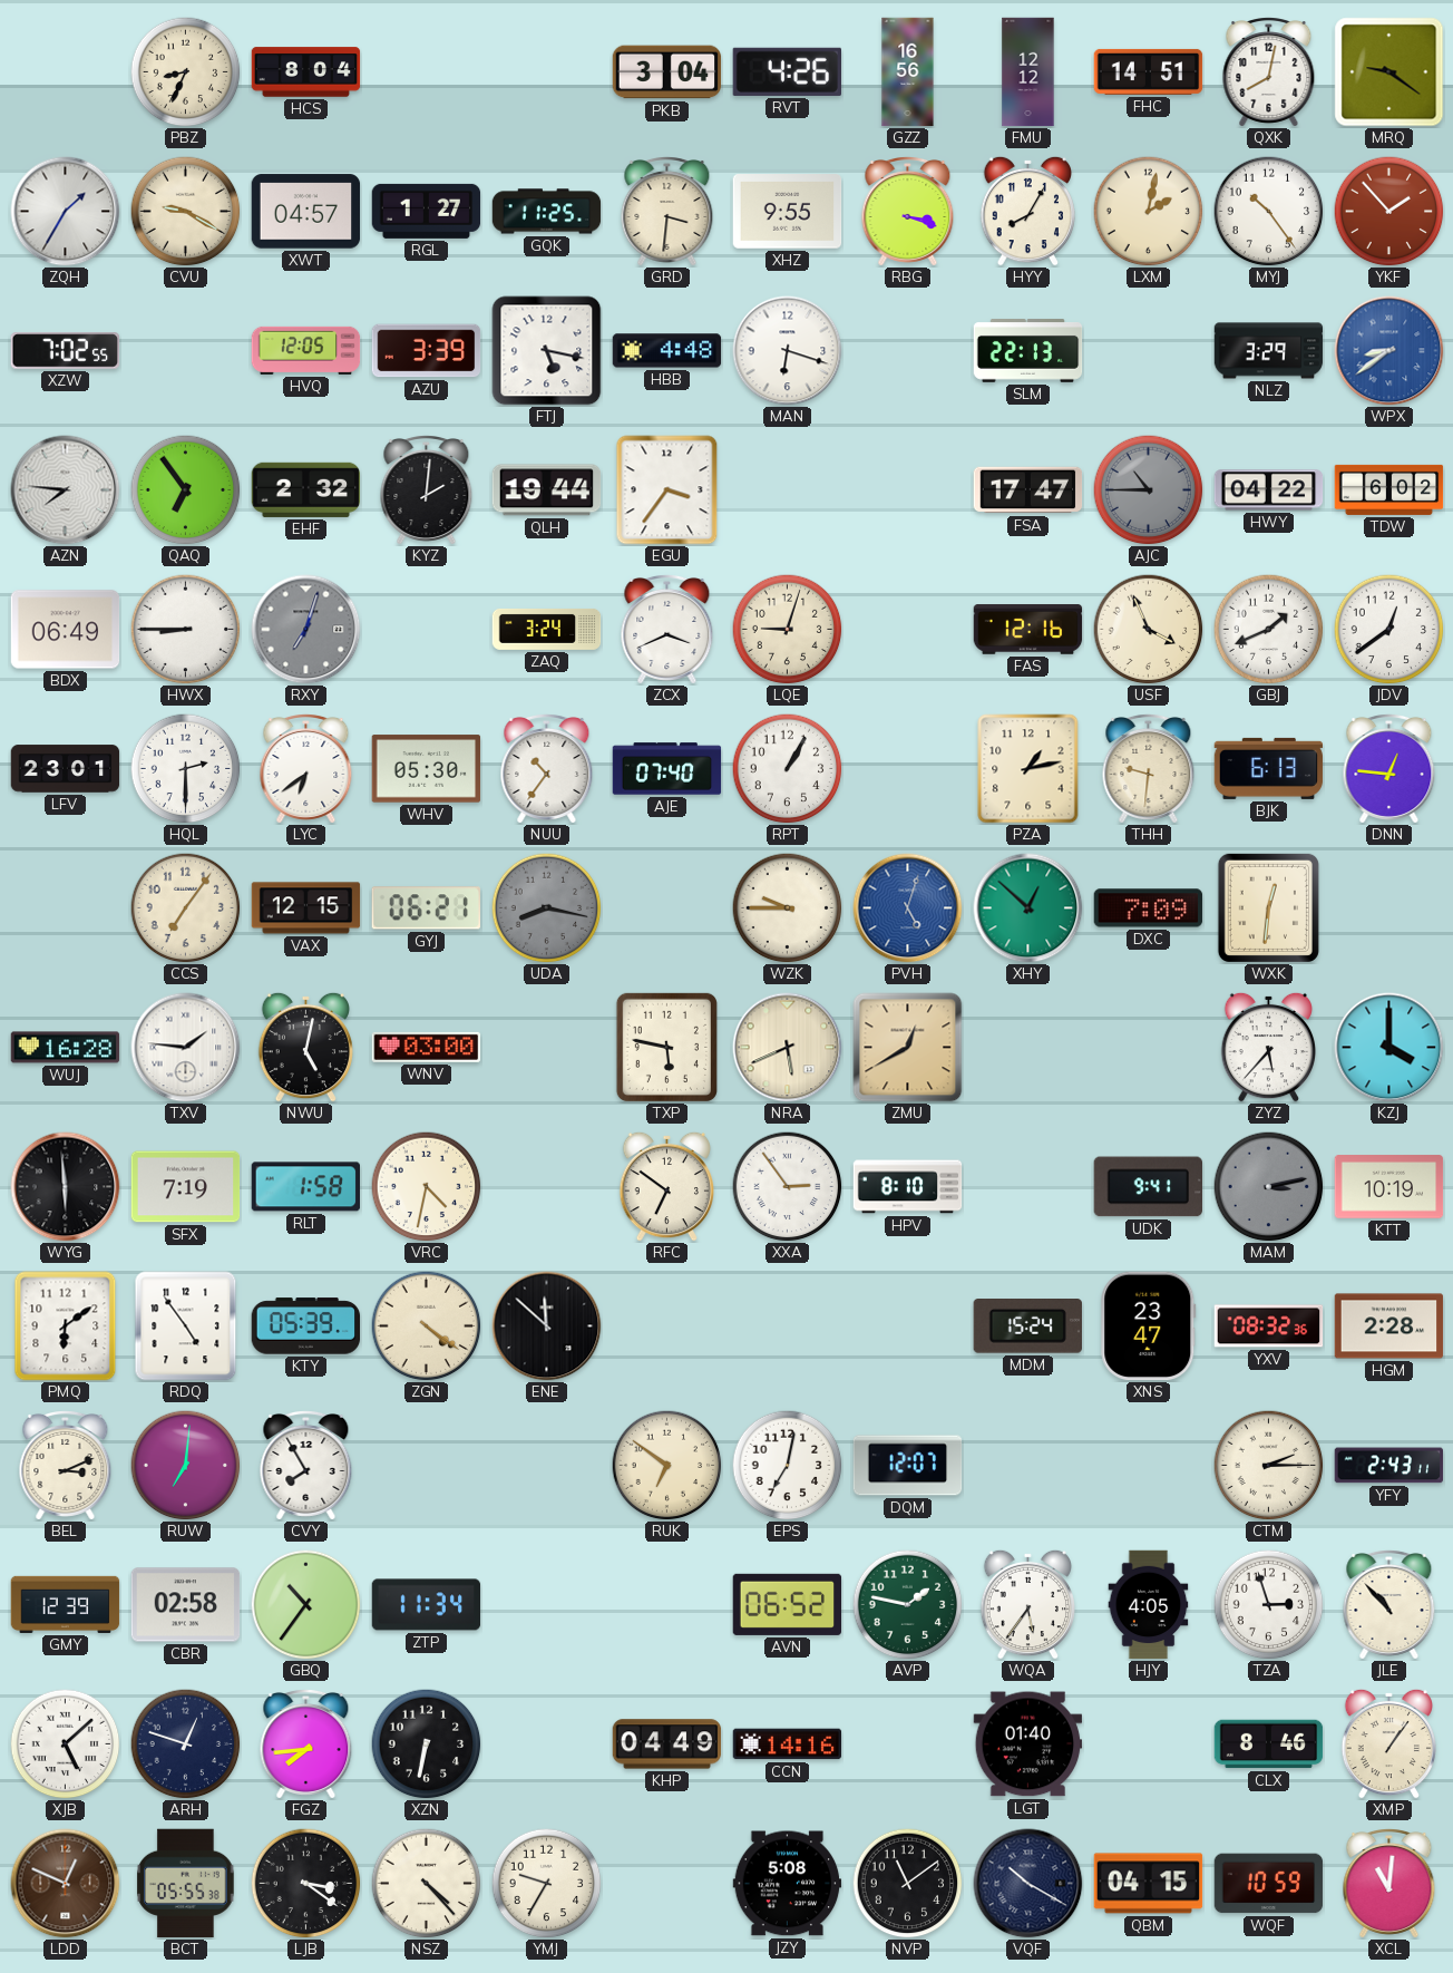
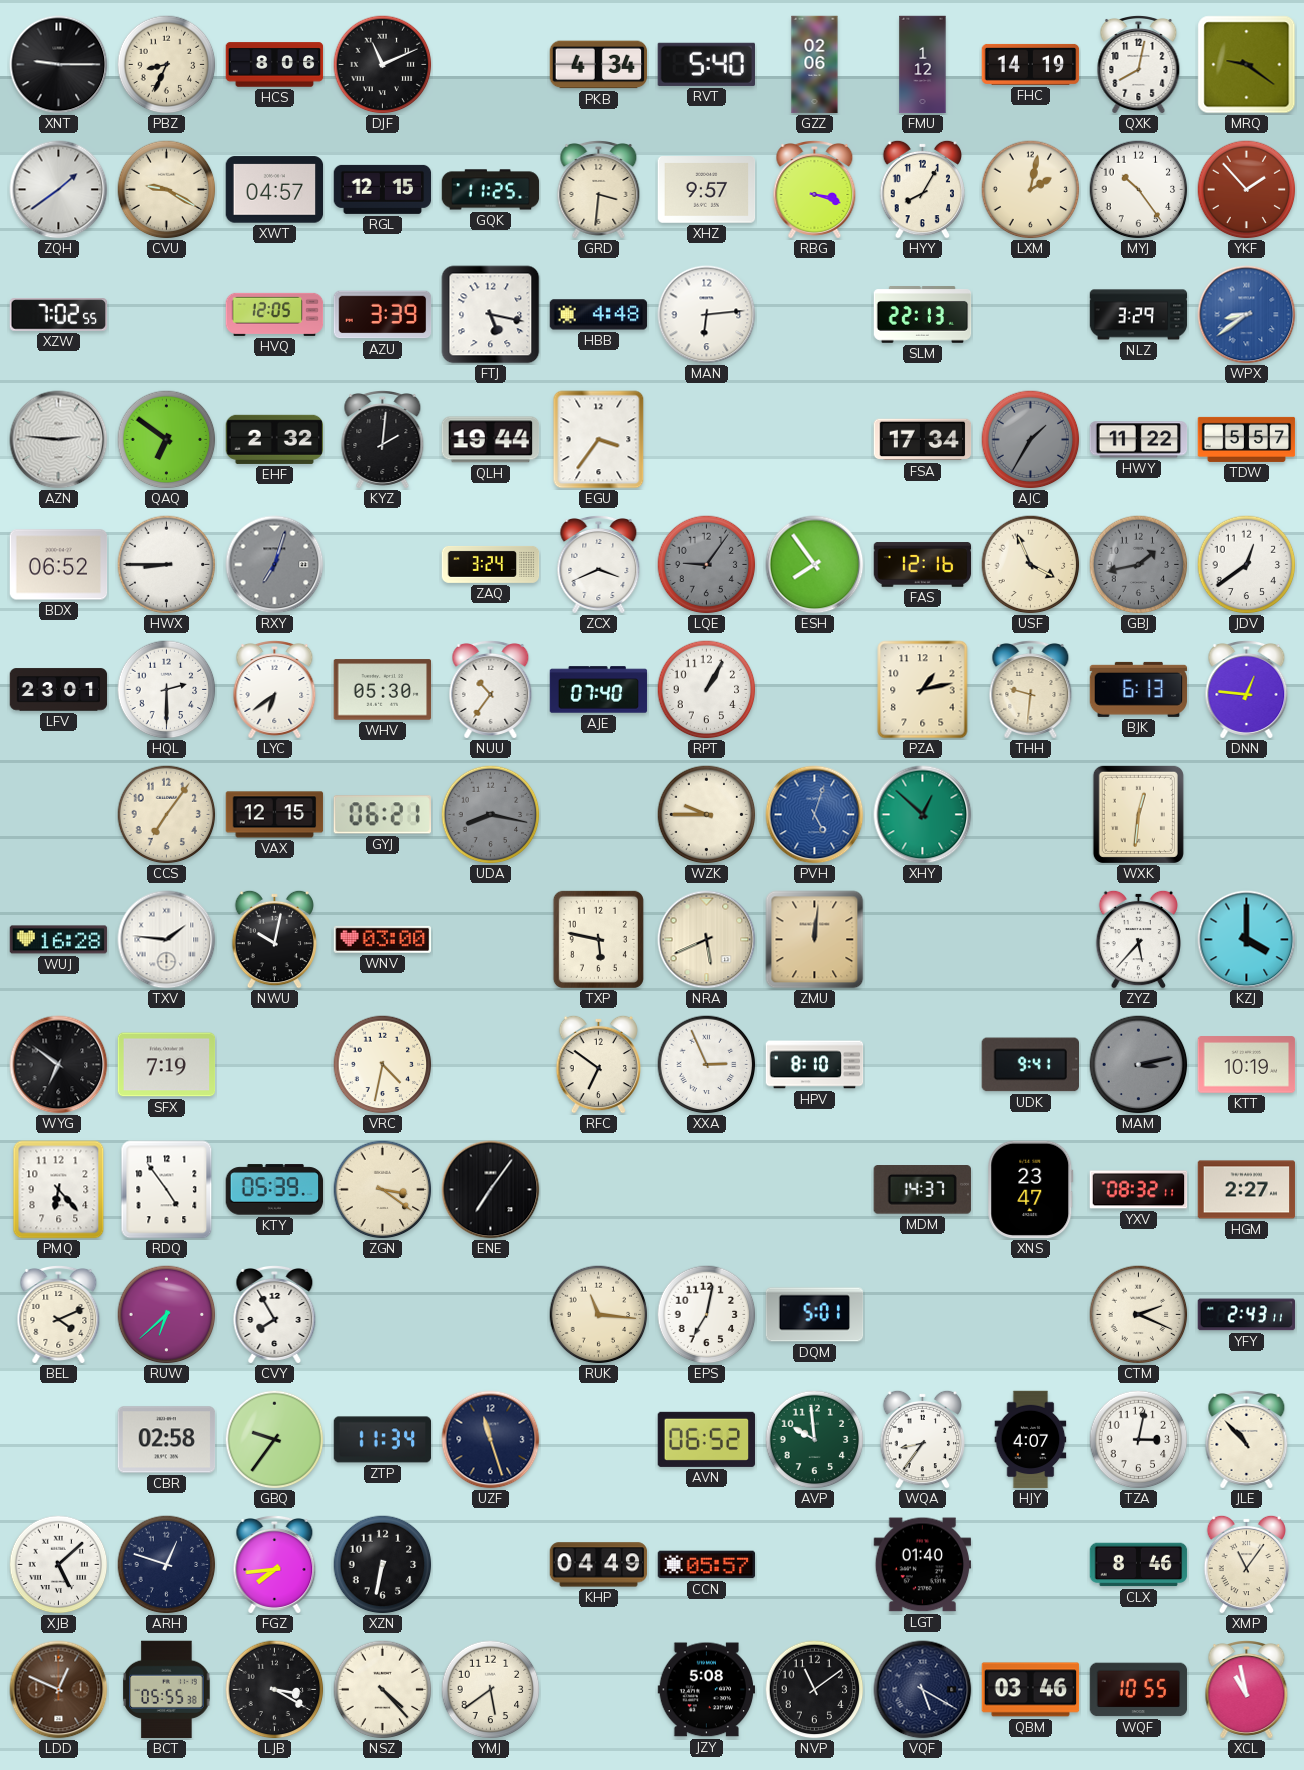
XNT: none -> 9:15 (59, 65)
HCS: 8:04 -> 8:06 (275, 65)
DJF: none -> 11:11 (383, 65)
PKB: 3:04 -> 4:34 (599, 65)
RVT: 4:26 -> 5:40 (706, 64)
GZZ: 16:56 -> 02:06 (815, 65)
FMU: 12:12 -> 1:12 (923, 65)
FHC: 14:51 -> 14:19 (1031, 64)
ZQH: 1:35 -> 1:39 (59, 190)
RGL: 1:27 -> 12:15 (383, 189)
XHZ: 9:55 -> 9:57 (707, 190)
MAN: 6:18 -> 6:14 (707, 315)
AZN: 7:46 -> 2:46 (59, 440)
QAQ: 6:54 -> 6:51 (167, 440)
FSA: 17:47 -> 17:34 (923, 440)
AJC: 10:45 -> 1:35 (1031, 440)
HWY: 04:22 -> 11:22 (1139, 440)
TDW: 6:02 -> 5:57 (1247, 439)
BDX: 06:49 -> 06:52 (59, 565)
LQE: 9:03 -> 9:06 (707, 565)
LQE dial: cream -> grey (707, 565)
ESH: none -> 7:54 (815, 565)
GBJ: 1:41 -> 1:43 (1139, 565)
GBJ dial: white -> grey (1139, 565)
DXC: 7:09 -> none (1149, 908)
NWU: 5:02 -> 10:02 (275, 939)
ZMU: 12:40 -> 12:01 (815, 940)
WYG: 5:59 -> 6:51 (59, 1065)
RLT: 1:58 -> none (306, 1187)
XXA: 2:54 -> 2:56 (707, 1065)
PMQ: 6:09 -> 6:23 (59, 1190)
ZGN: 4:21 -> 3:21 (383, 1190)
ENE: 11:52 -> 7:06 (491, 1190)
MDM: 15:24 -> 14:37 (922, 1190)
YXV: 08:32:36 -> 08:32:11 (1139, 1190)
HGM: 2:28 -> 2:27 (1247, 1190)
BEL: 3:11 -> 4:11 (59, 1315)
RUW: 7:01 -> 6:38 (167, 1315)
RUK: 6:51 -> 11:16 (599, 1315)
DQM: 12:07 -> 5:01 (815, 1315)
CTM: 2:15 -> 2:19 (1139, 1315)
GMY: 12:39 -> none (66, 1604)
GBQ: 10:36 -> 9:36 (275, 1440)
UZF: none -> 11:27 (491, 1440)
AVP: 1:47 -> 9:59 (815, 1440)
WQA: 5:36 -> 8:36 (923, 1439)
HJY: 4:05 -> 4:07 (1031, 1440)
TZA: 2:57 -> 3:02 (1139, 1440)
CCN: 14:16 -> 05:57 (707, 1565)
XMP: 1:06 -> 11:06 (1247, 1564)
LJB: 3:21 -> 3:20 (275, 1690)
YMJ: 9:35 -> 5:39 (491, 1690)
VQF: 10:20 -> 5:20 (923, 1690)
QBM: 04:15 -> 03:46 (1031, 1690)
WQF: 10:59 -> 10:55 (1139, 1690)
XCL: 11:01 -> 10:58 (1247, 1690)
